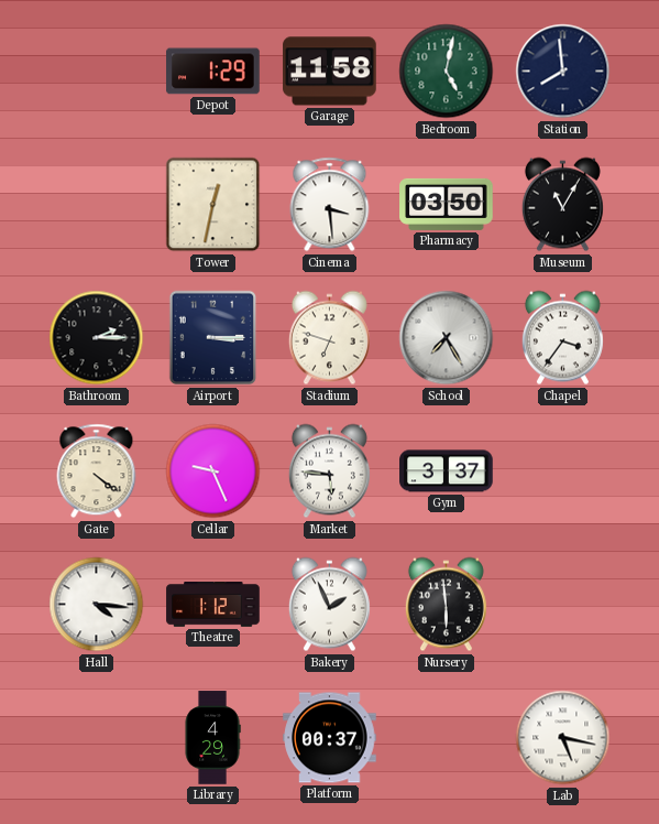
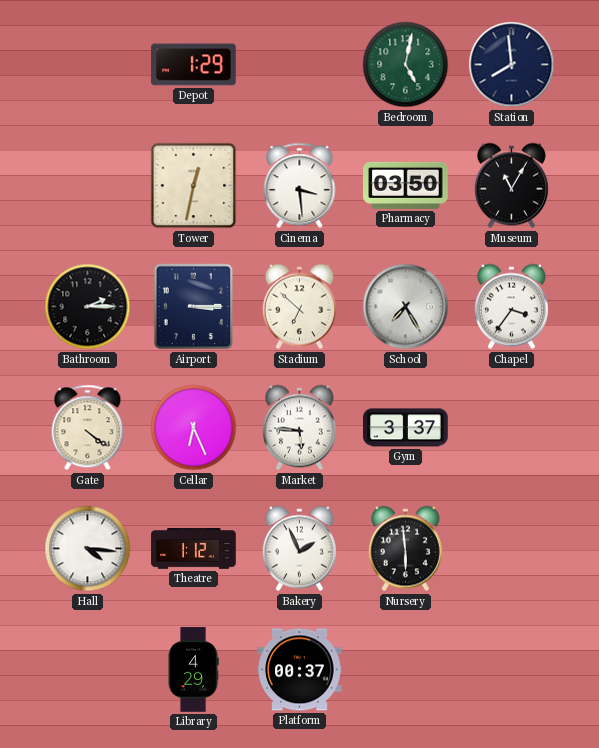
Garage: 11:58 -> none (330, 72)
Stadium: 6:48 -> 6:52 (299, 307)
Cellar: 9:26 -> 6:26 (194, 428)
Lab: 5:17 -> none (563, 738)
